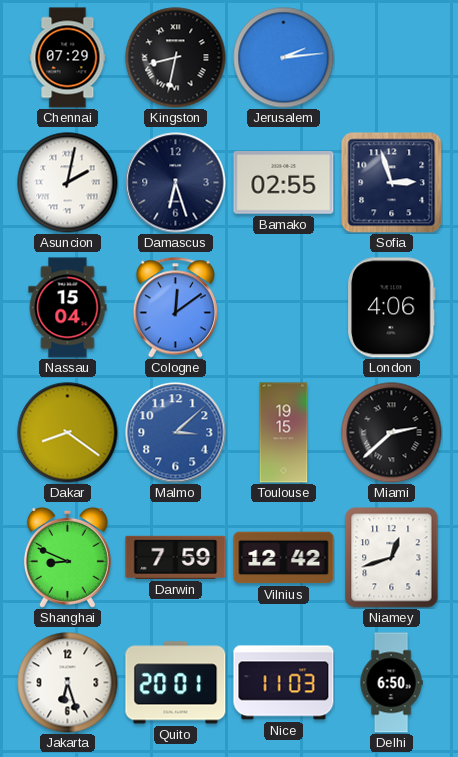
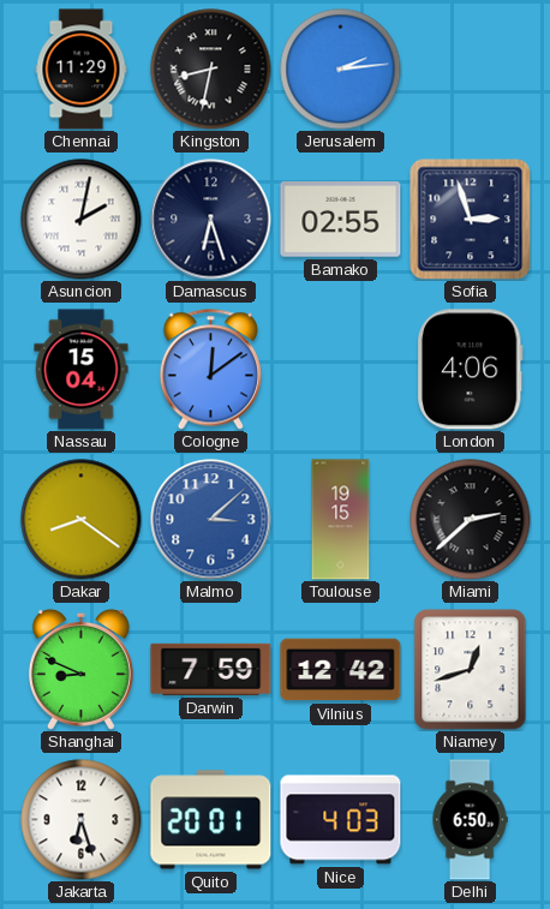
Chennai: 07:29 -> 11:29 (82, 70)
Nice: 11:03 -> 4:03 (341, 820)
